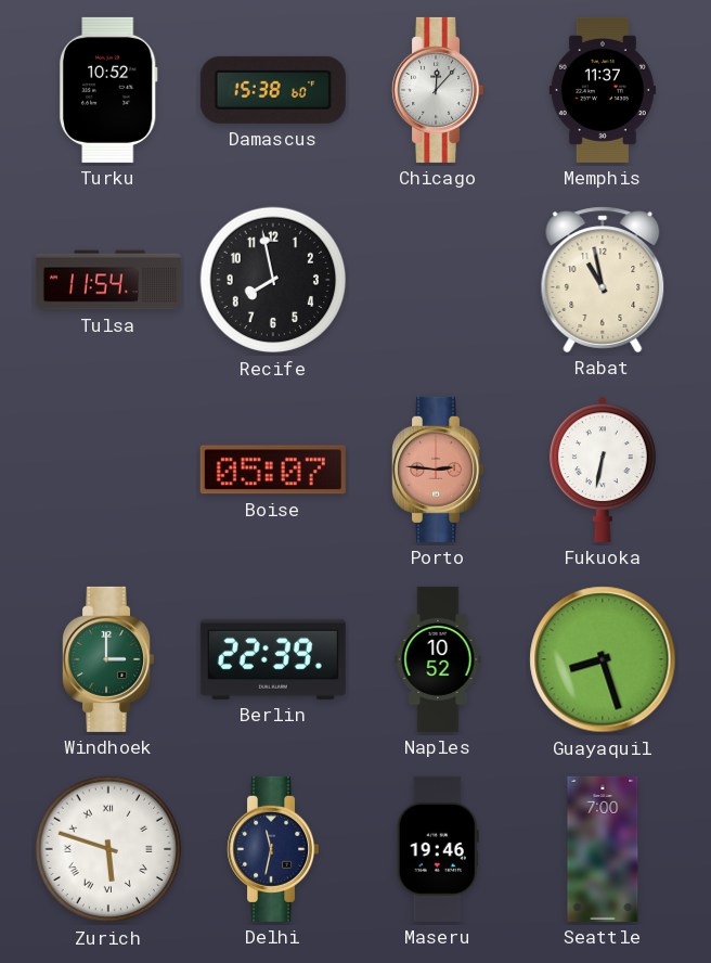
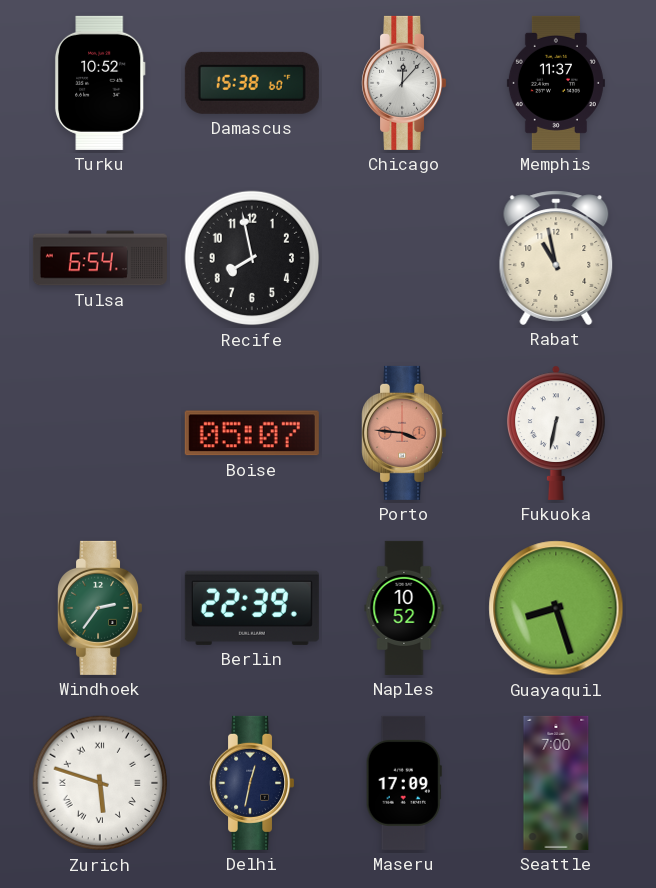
Tulsa: 11:54 -> 6:54 (100, 258)
Porto: 2:46 -> 3:46 (404, 433)
Windhoek: 3:00 -> 2:36 (100, 608)
Delhi: 11:32 -> 12:32 (252, 783)
Maseru: 19:46 -> 17:09 (404, 783)
